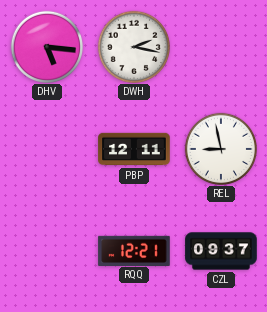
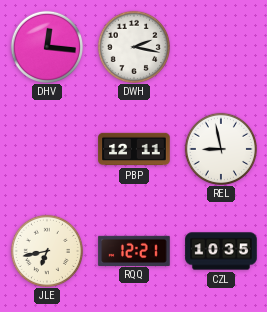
DHV: 5:16 -> 12:16 (46, 46)
JLE: none -> 6:43 (46, 250)
CZL: 09:37 -> 10:35 (221, 251)
